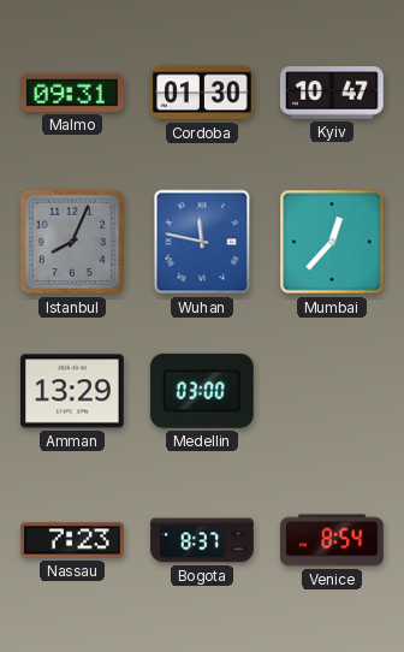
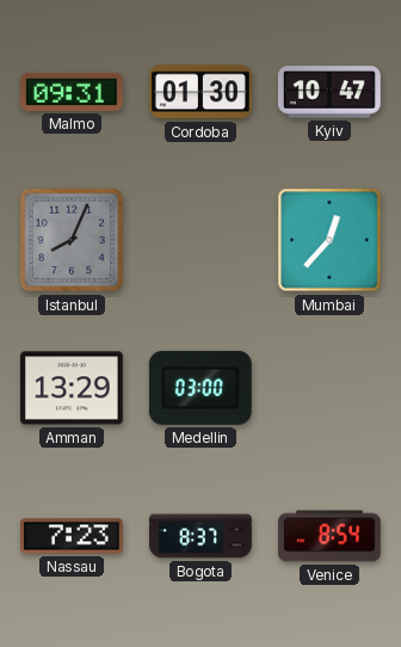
Wuhan: 11:47 -> none (202, 242)
